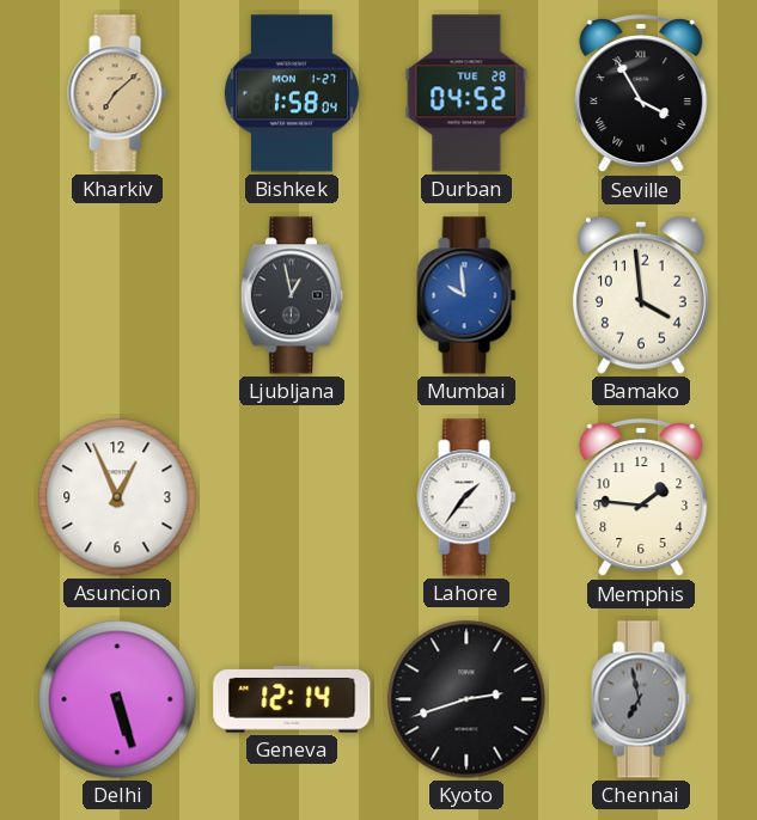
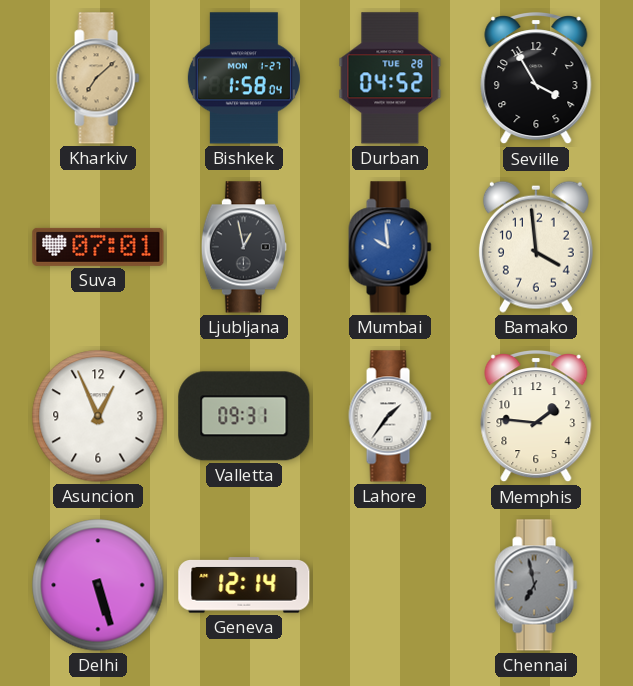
Seville numerals: Roman -> Arabic (536, 79)
Suva: none -> 07:01 (98, 247)
Valletta: none -> 09:31 (244, 416)
Kyoto: 2:42 -> none (466, 699)
